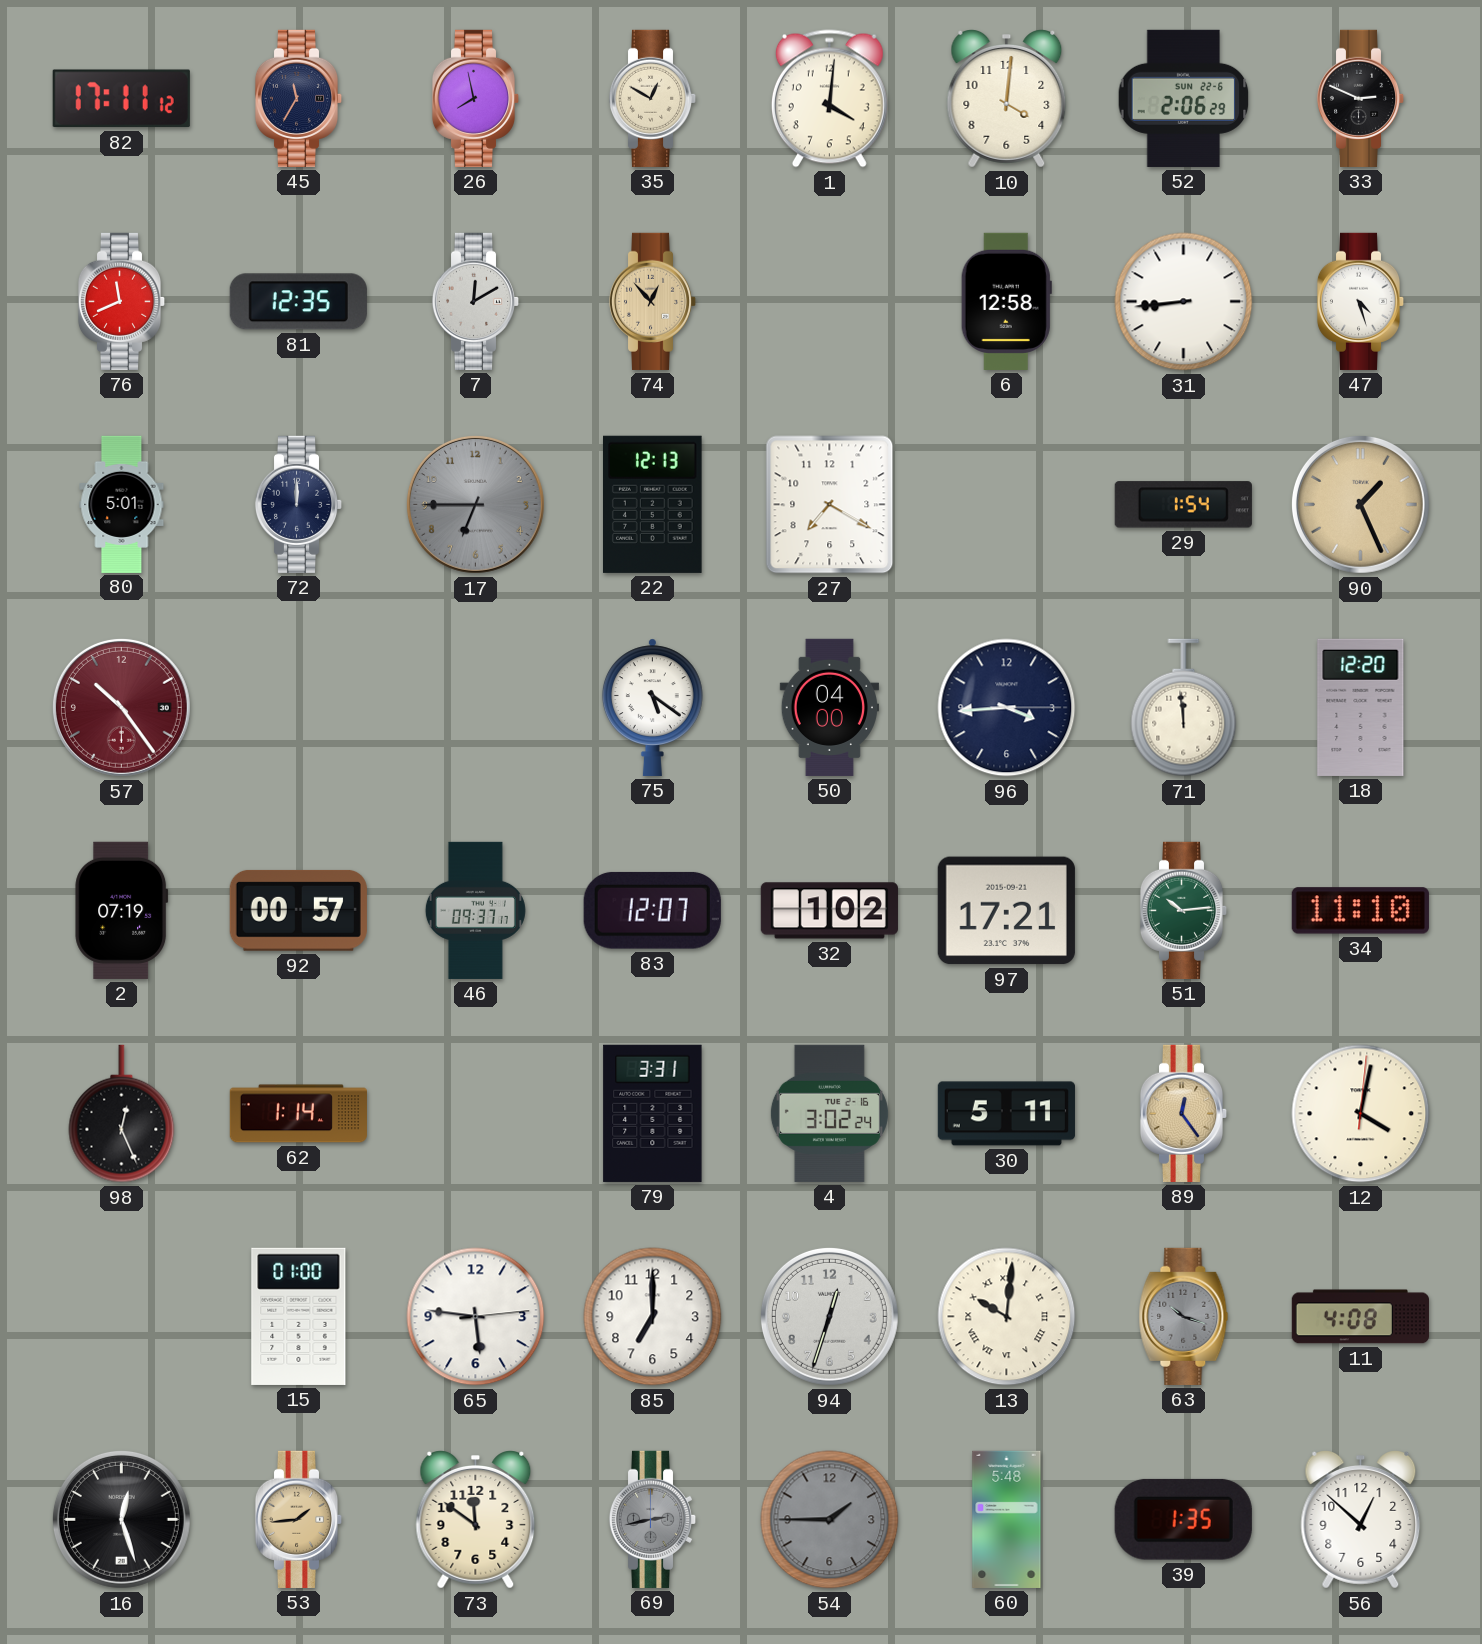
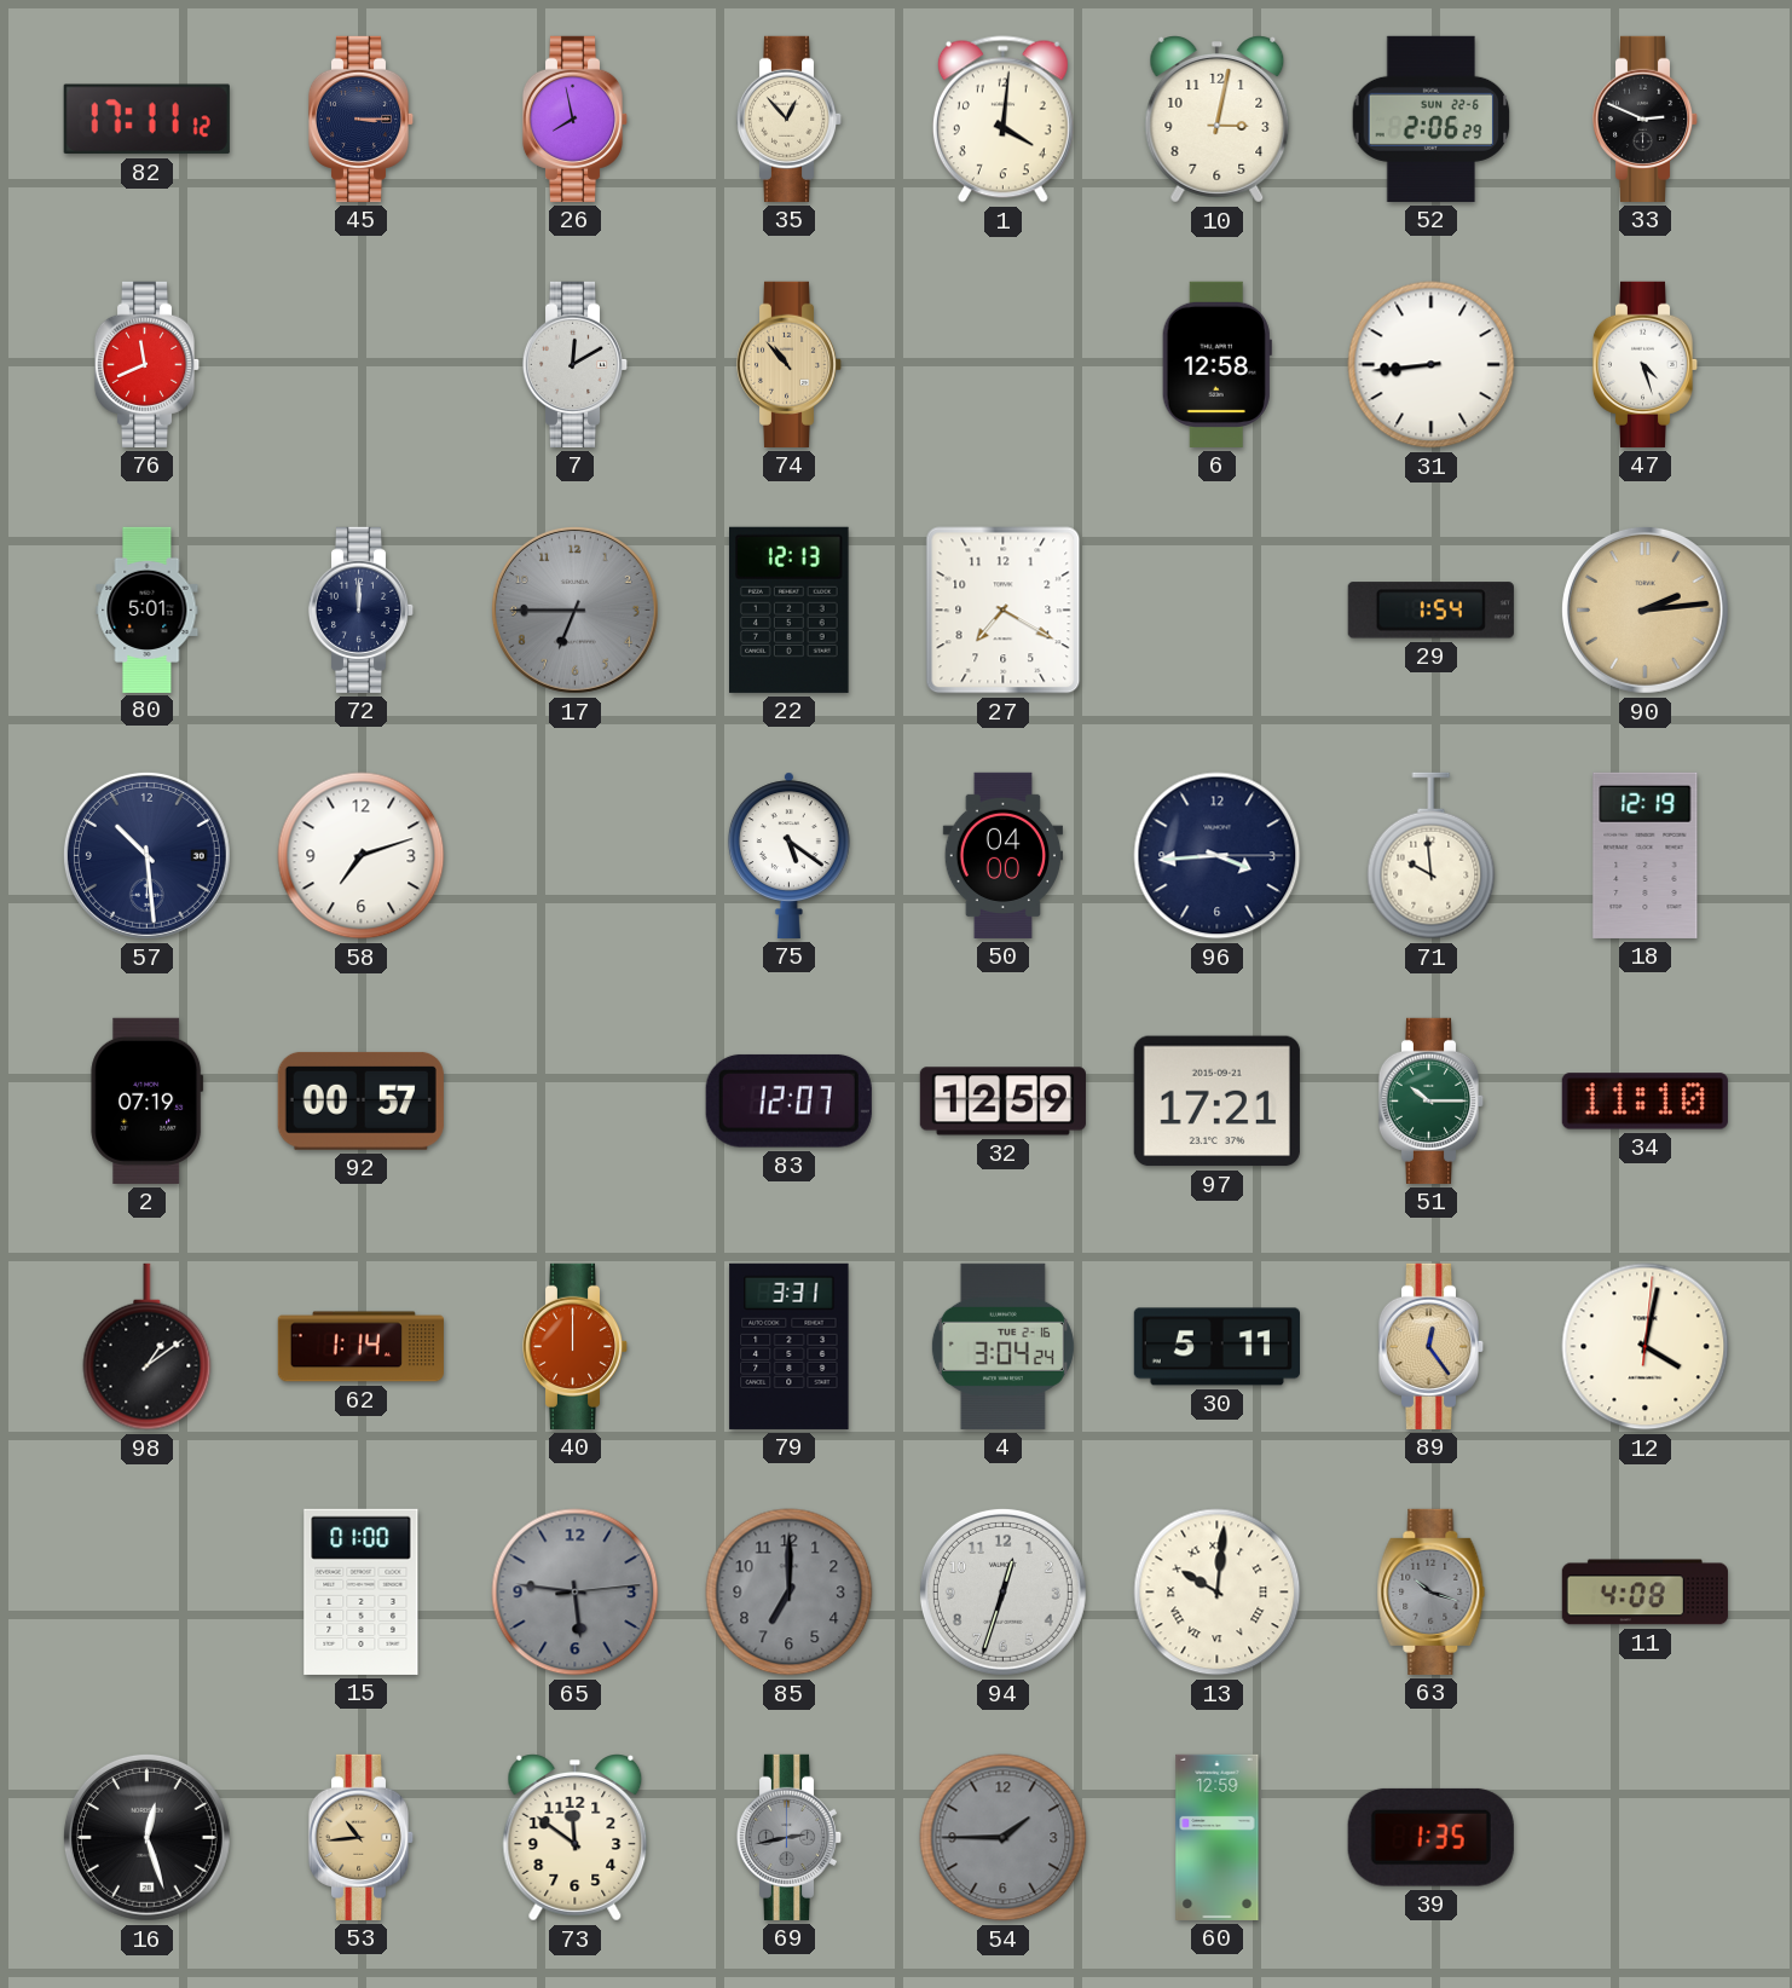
45: 11:35 -> 3:15 (362, 119)
35: 12:50 -> 12:53 (790, 119)
10: 4:01 -> 3:02 (1218, 120)
81: 12:35 -> none (298, 302)
74: 12:53 -> 10:53 (790, 364)
90: 1:26 -> 2:14 (1644, 609)
57: 10:24 -> 10:29 (146, 855)
57 dial: burgundy -> navy (146, 855)
58: none -> 7:12 (362, 856)
71: 11:59 -> 9:59 (1432, 856)
18: 12:20 -> 12:19 (1646, 855)
46: 09:37 -> none (475, 910)
32: 1:02 -> 12:59 (1002, 1102)
51: 10:14 -> 10:15 (1432, 1100)
98: 12:26 -> 1:09 (148, 1347)
40: none -> 12:00 (576, 1346)
4: 3:02 -> 3:04 (1002, 1346)
65 dial: white -> grey (576, 1593)
85 dial: white -> grey (790, 1593)
53: 1:44 -> 10:44 (362, 1837)
60: 5:48 -> 12:59 (1218, 1837)
56: 12:52 -> none (1361, 1520)
